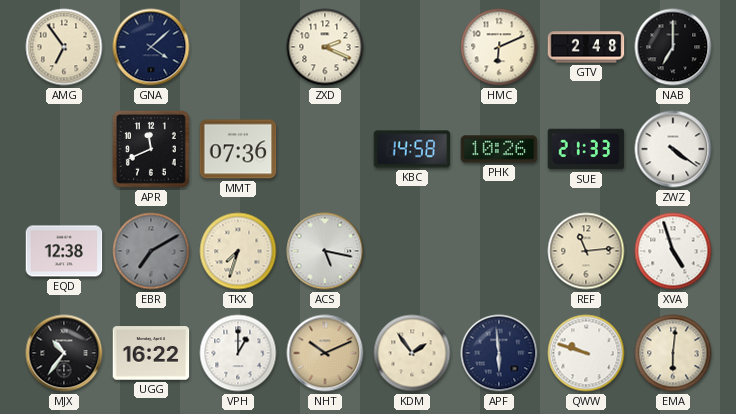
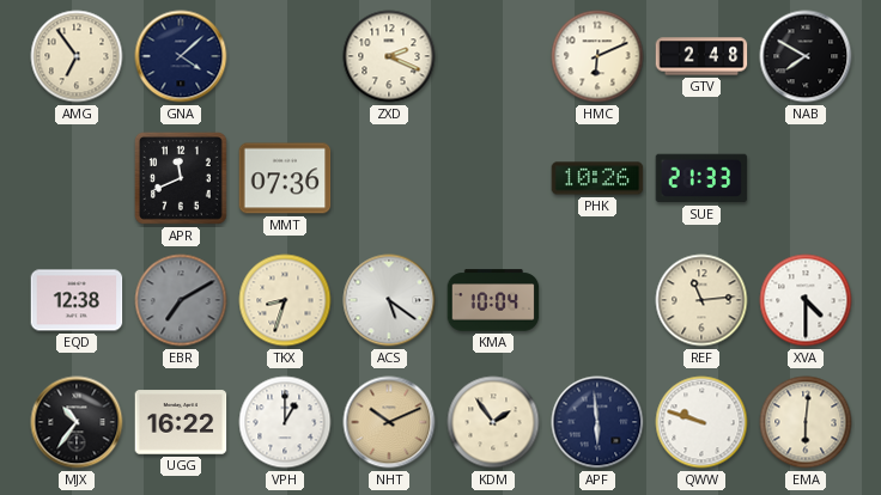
NAB: 7:00 -> 7:50 (806, 56)
KBC: 14:58 -> none (412, 149)
ZWZ: 4:21 -> none (673, 149)
TKX: 7:33 -> 8:33 (285, 300)
ACS: 5:17 -> 5:21 (389, 300)
KMA: none -> 10:04 (493, 300)
XVA: 4:57 -> 4:30 (806, 300)
